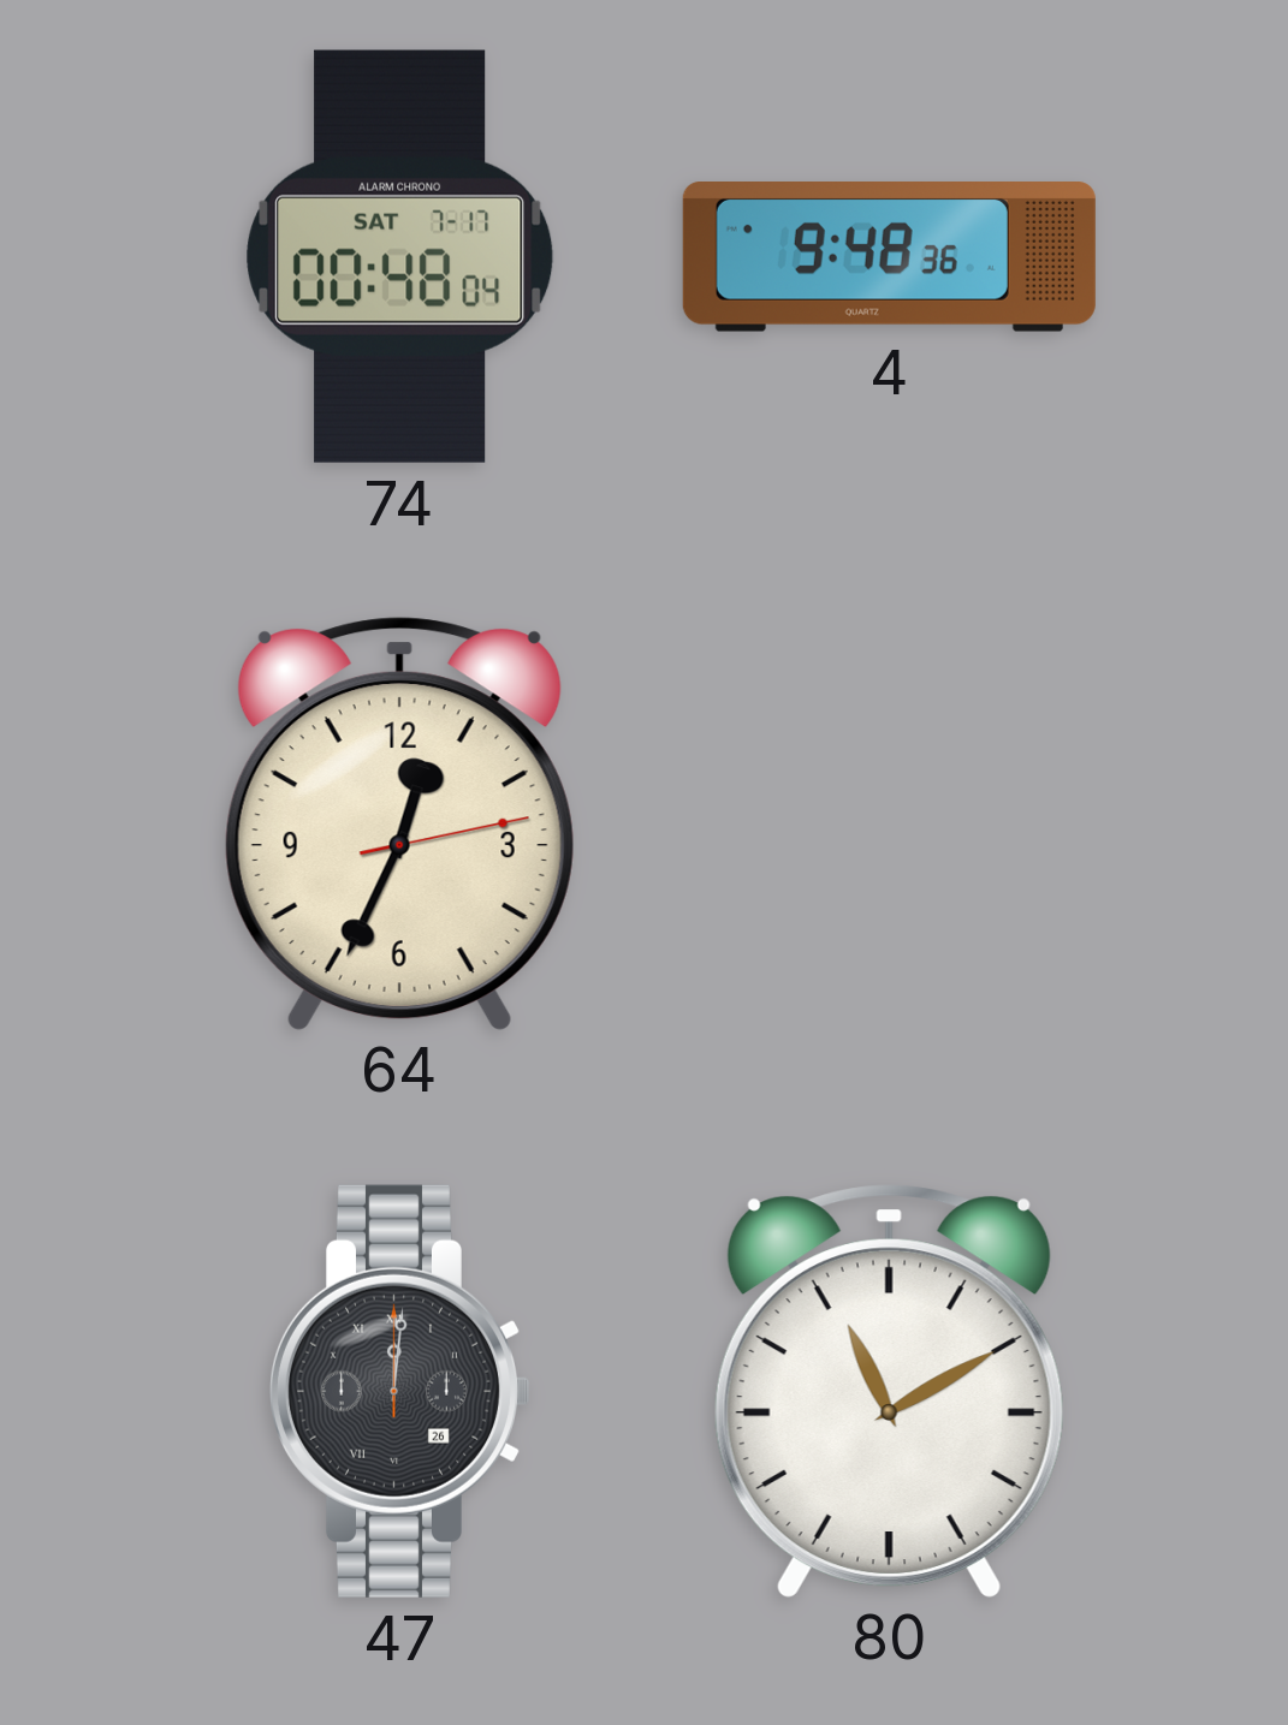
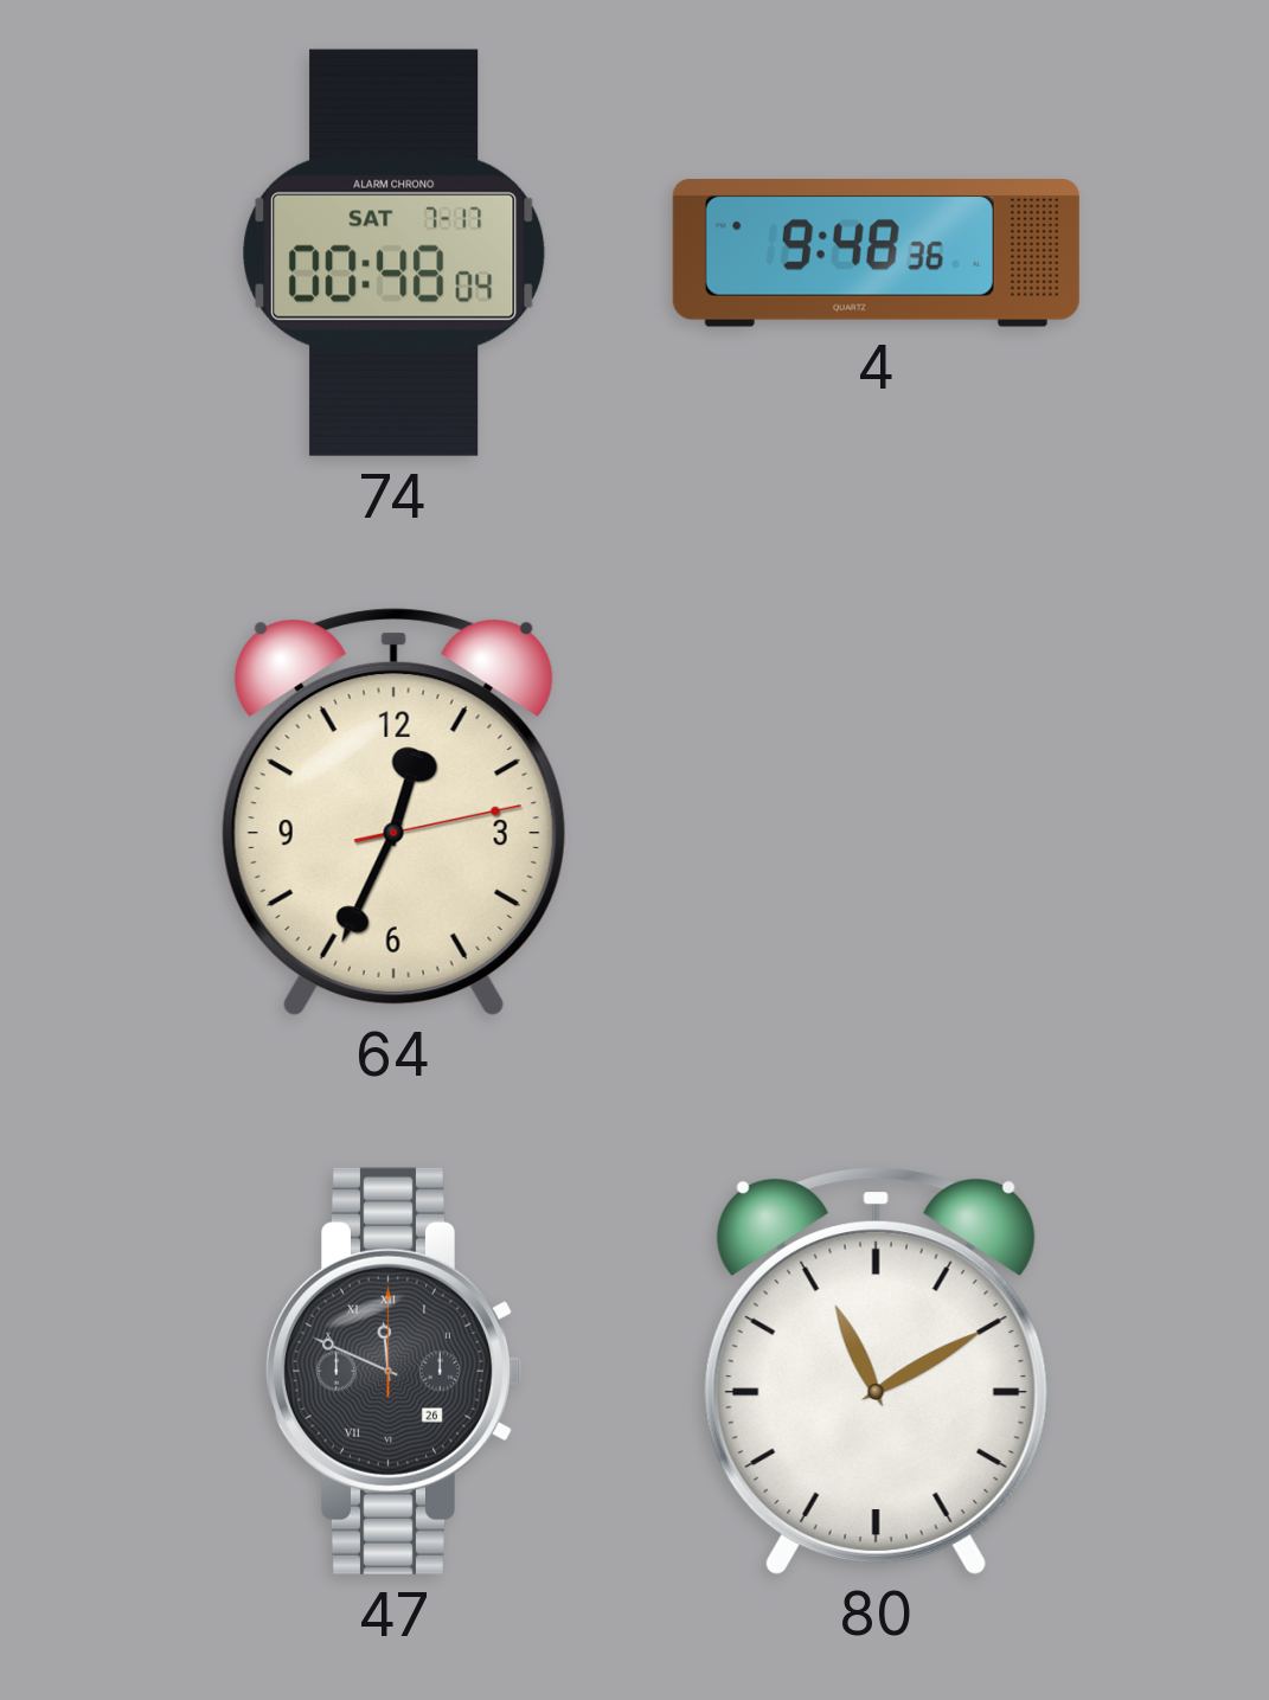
47: 12:01 -> 11:49 (393, 1371)
